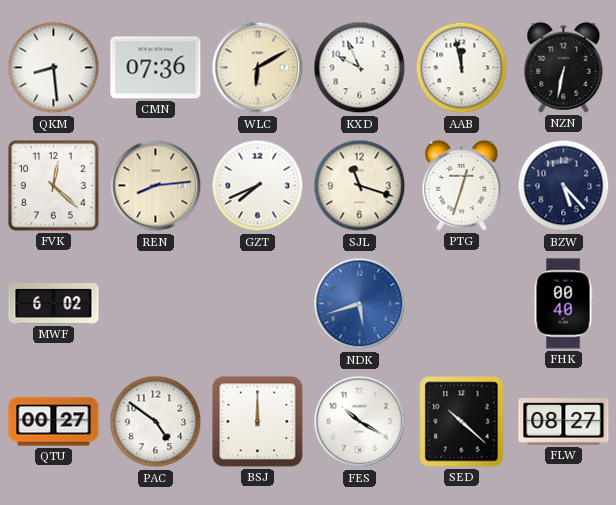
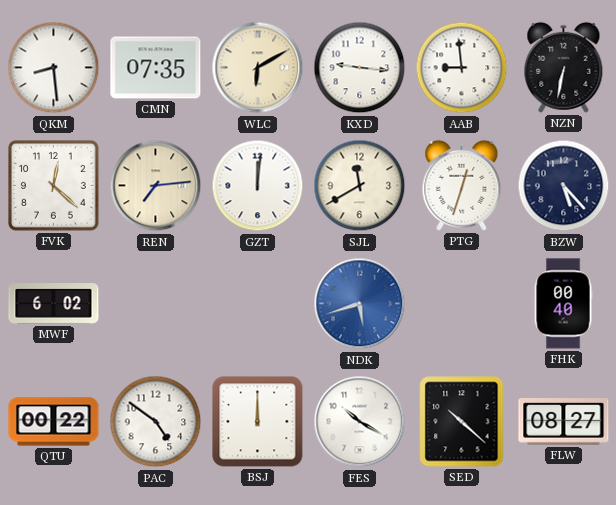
CMN: 07:36 -> 07:35 (156, 68)
KXD: 9:56 -> 9:16 (360, 68)
AAB: 11:58 -> 8:59 (462, 68)
REN: 8:14 -> 7:14 (156, 186)
GZT: 7:41 -> 12:01 (258, 186)
SJL: 11:18 -> 11:40 (360, 186)
QTU: 00:27 -> 00:22 (54, 422)
